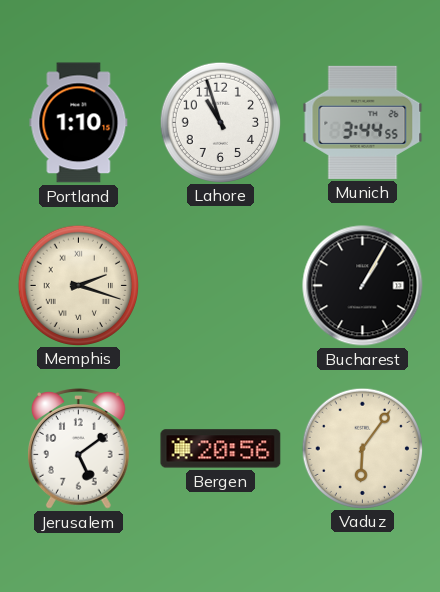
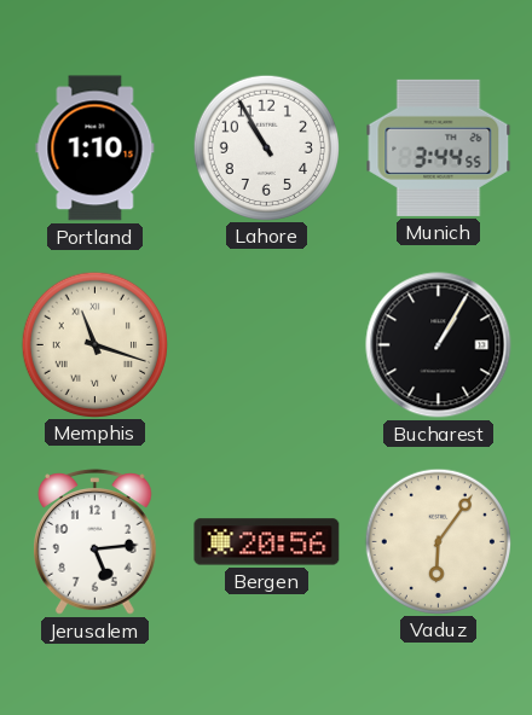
Lahore: 10:57 -> 10:55 (266, 147)
Memphis: 2:18 -> 11:18 (94, 344)
Jerusalem: 5:09 -> 5:14 (96, 542)
